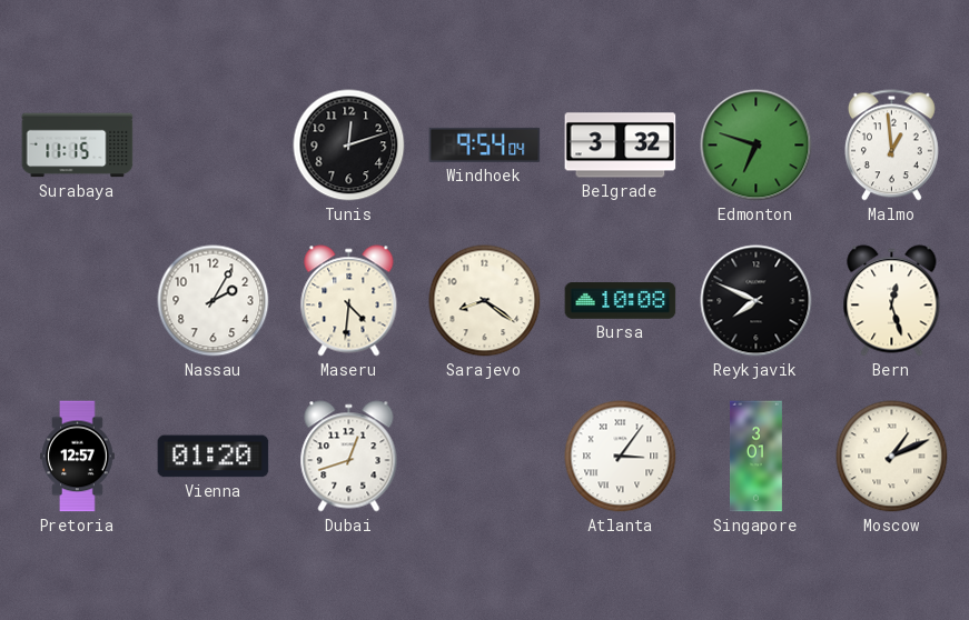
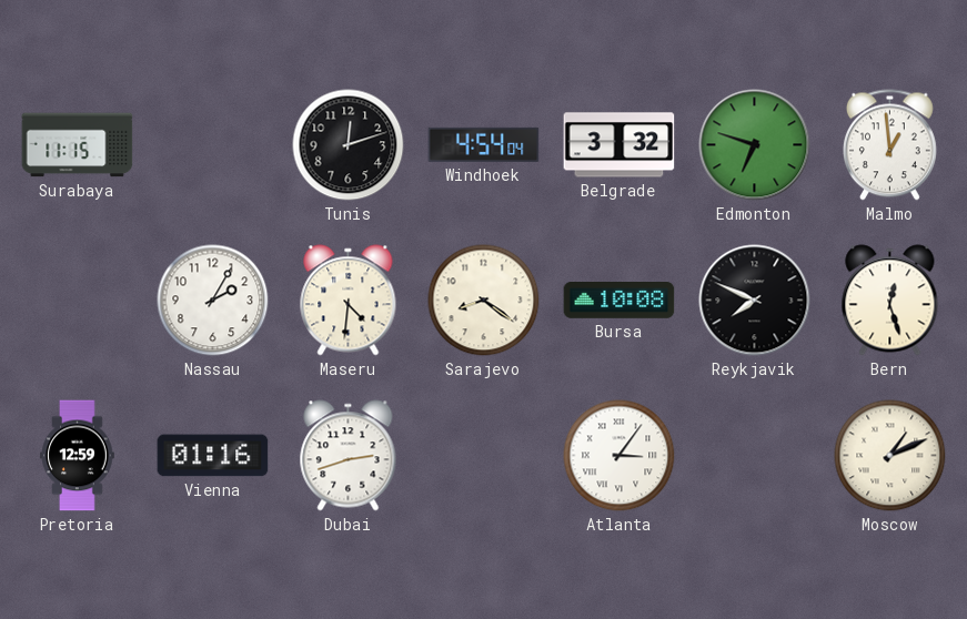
Windhoek: 9:54 -> 4:54 (484, 144)
Pretoria: 12:57 -> 12:59 (78, 456)
Vienna: 01:20 -> 01:16 (213, 456)
Dubai: 12:42 -> 2:42 (349, 456)
Singapore: 3:01 -> none (757, 457)
